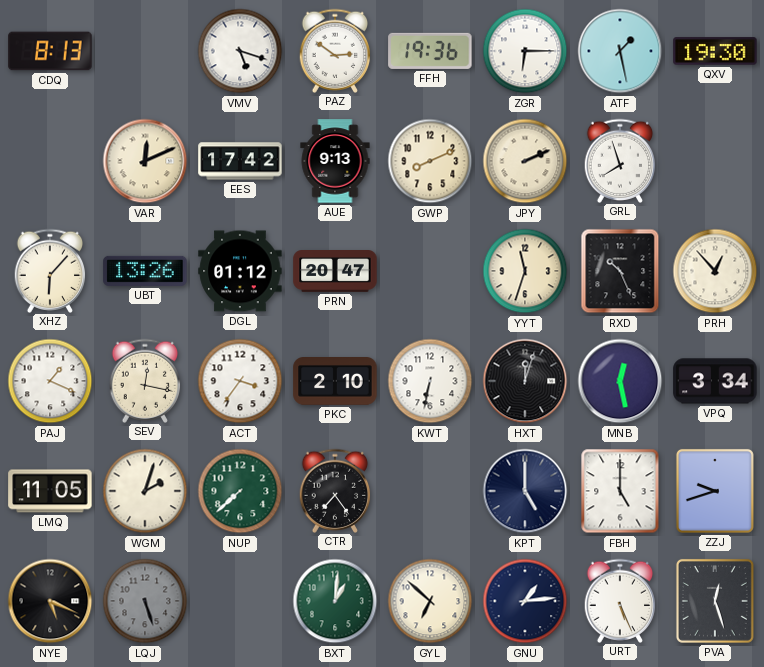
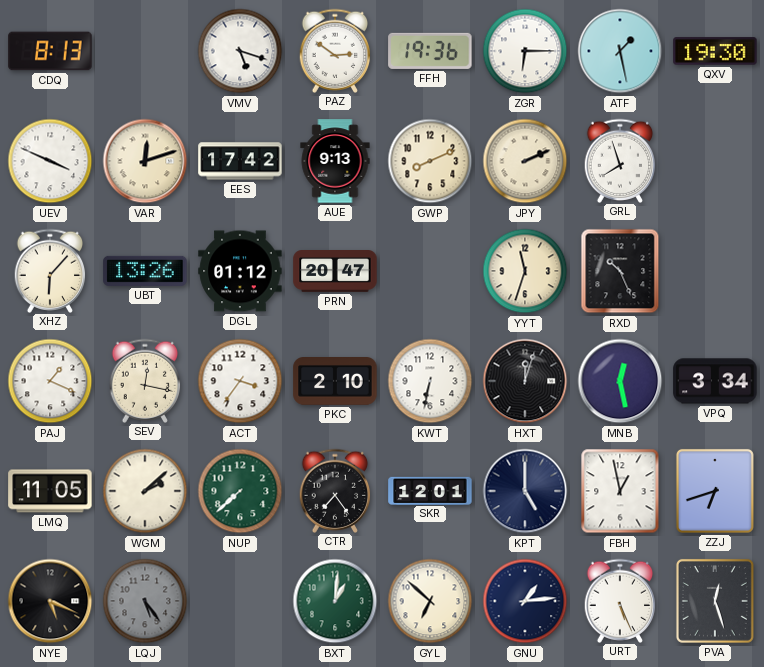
UEV: none -> 3:49 (50, 161)
VAR: 12:11 -> 12:12 (145, 161)
PRH: 12:53 -> none (715, 271)
WGM: 2:03 -> 2:08 (145, 491)
SKR: none -> 12:01 (430, 490)
FBH: 5:00 -> 12:58 (620, 491)
ZZJ: 9:42 -> 6:42 (715, 491)
LQJ: 5:27 -> 5:24 (145, 601)
